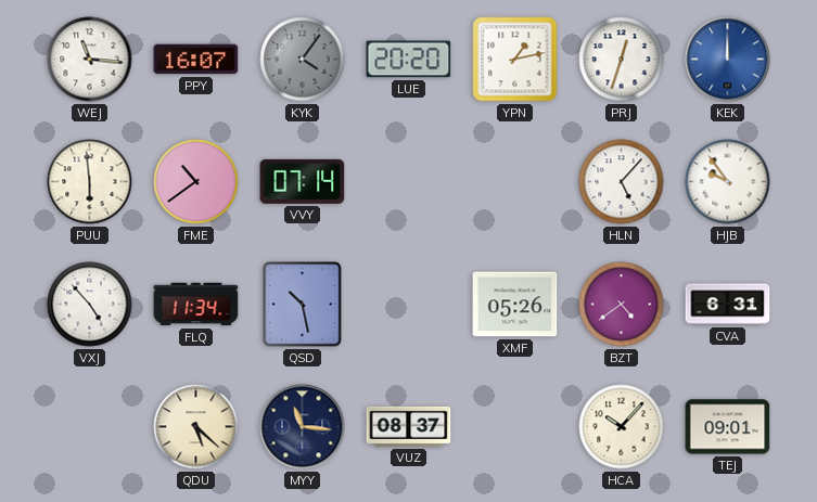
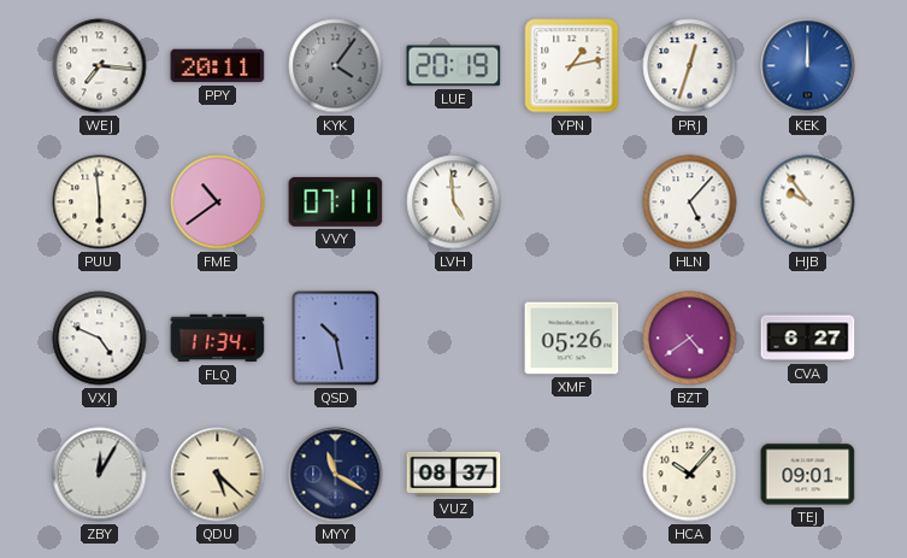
WEJ: 11:16 -> 7:16 (100, 66)
PPY: 16:07 -> 20:11 (218, 66)
LUE: 20:20 -> 20:19 (454, 66)
VVY: 07:14 -> 07:11 (336, 201)
LVH: none -> 4:59 (454, 202)
VXJ: 4:53 -> 4:49 (100, 339)
CVA: 6:31 -> 6:27 (808, 339)
ZBY: none -> 12:05 (100, 475)
MYY: 11:16 -> 11:20 (336, 475)
